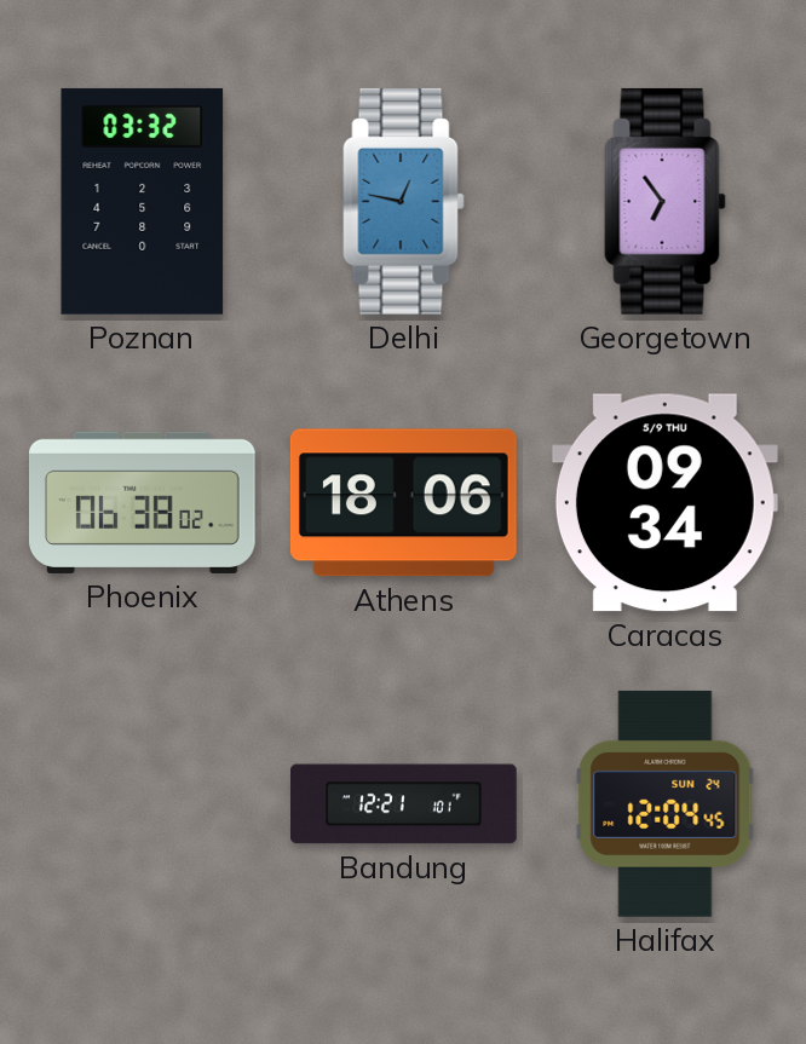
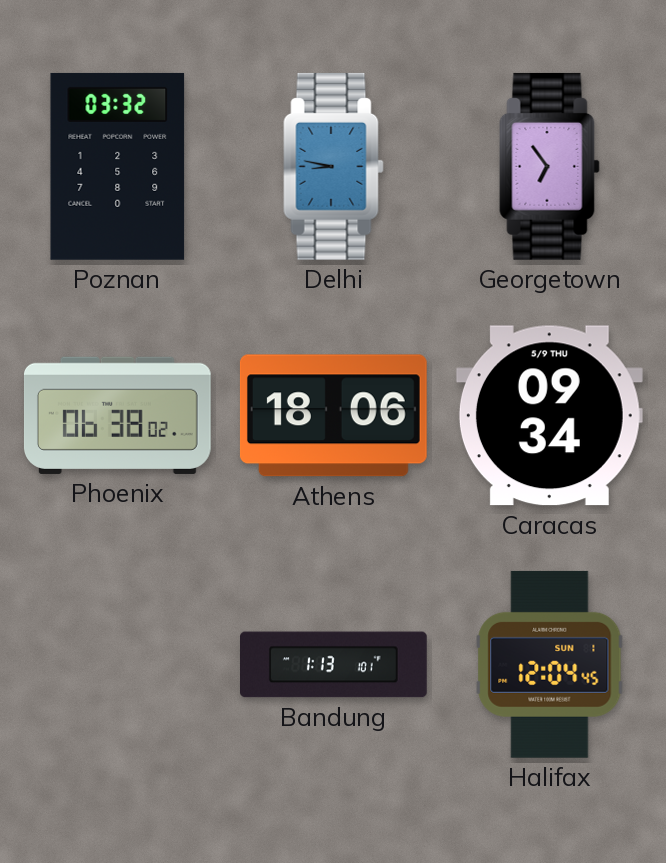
Delhi: 12:47 -> 8:47 (334, 166)
Bandung: 12:21 -> 1:13 (334, 665)
Halifax date: SUN 24 -> SUN 1 (550, 664)
